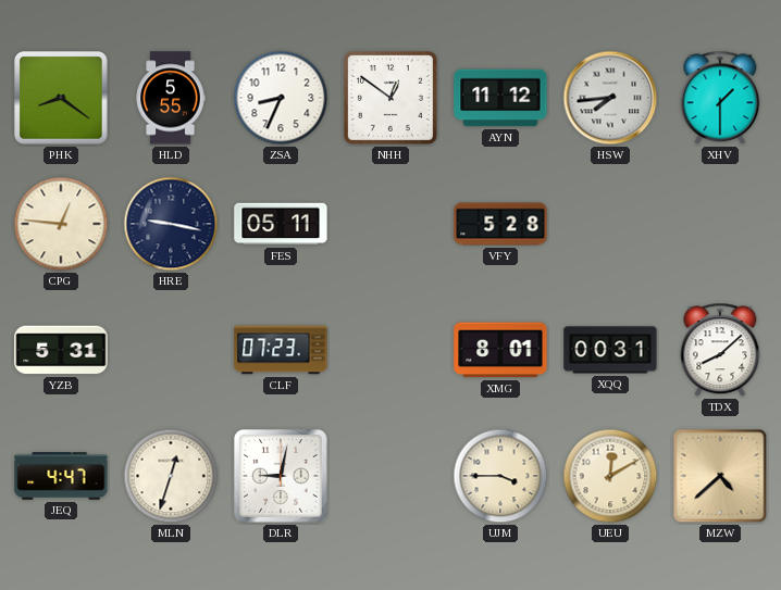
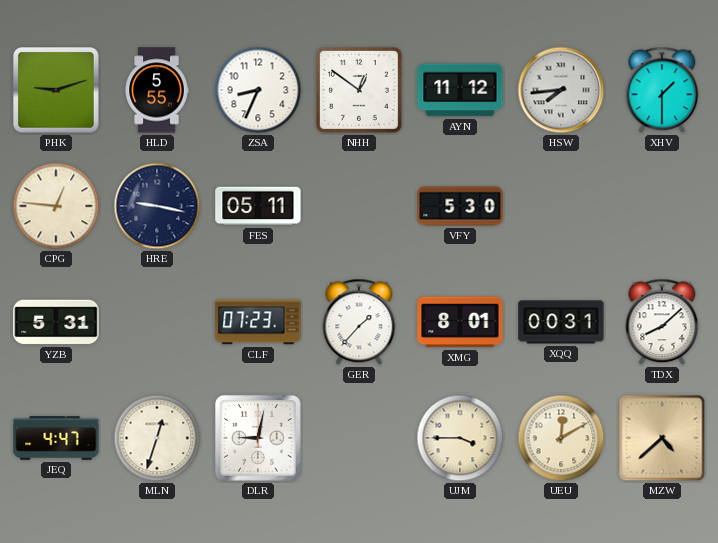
PHK: 8:21 -> 9:12 (57, 91)
VFY: 5:28 -> 5:30 (460, 206)
GER: none -> 1:37 (359, 322)
